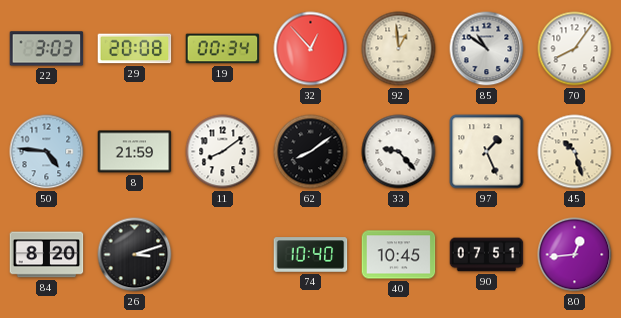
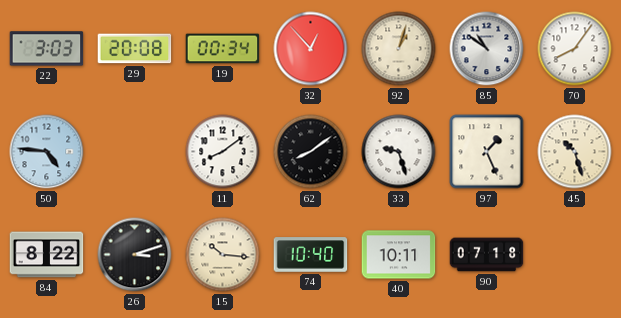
92: 12:59 -> 1:03 (399, 49)
8: 21:59 -> none (135, 152)
33: 9:23 -> 9:27 (399, 152)
84: 8:20 -> 8:22 (47, 255)
15: none -> 10:16 (223, 255)
40: 10:45 -> 10:11 (399, 255)
90: 07:51 -> 07:18 (487, 255)
80: 12:44 -> none (575, 255)
